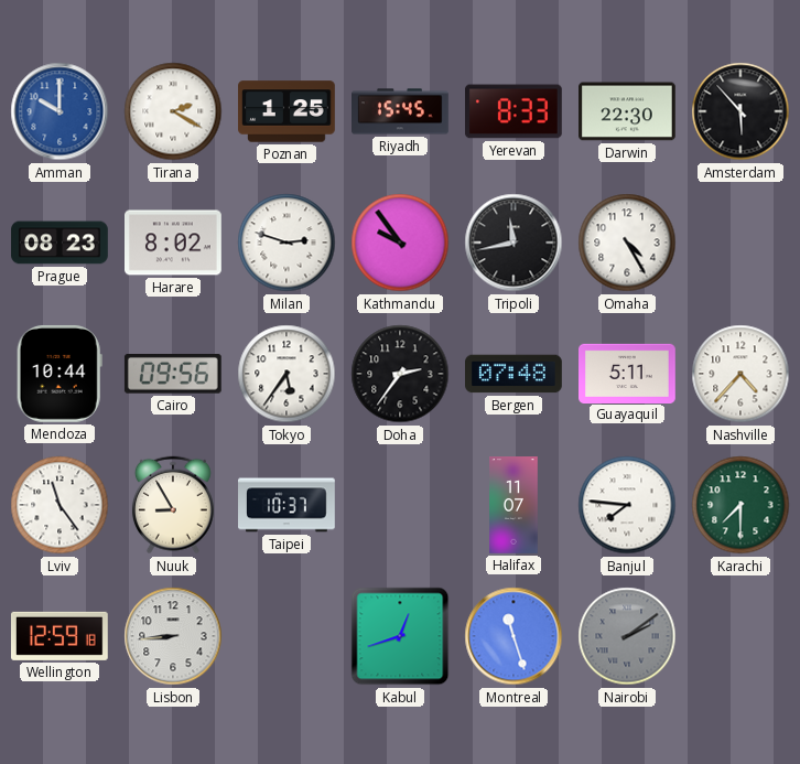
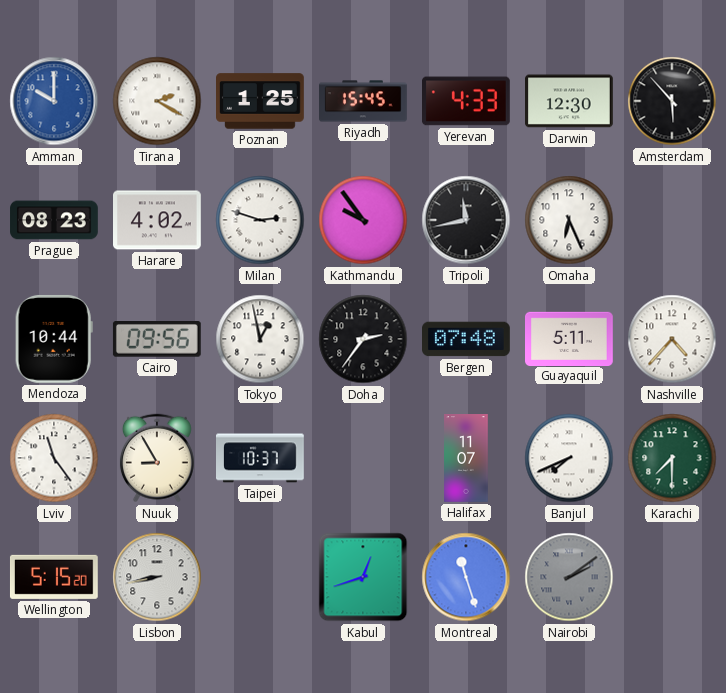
Yerevan: 8:33 -> 4:33 (467, 101)
Darwin: 22:30 -> 12:30 (570, 101)
Harare: 8:02 -> 4:02 (158, 220)
Omaha: 4:25 -> 6:26 (569, 220)
Tokyo: 5:36 -> 12:58 (260, 339)
Banjul: 7:46 -> 7:41 (569, 458)
Wellington: 12:59 -> 5:15 (54, 577)
Lisbon: 8:44 -> 8:43 (157, 577)
